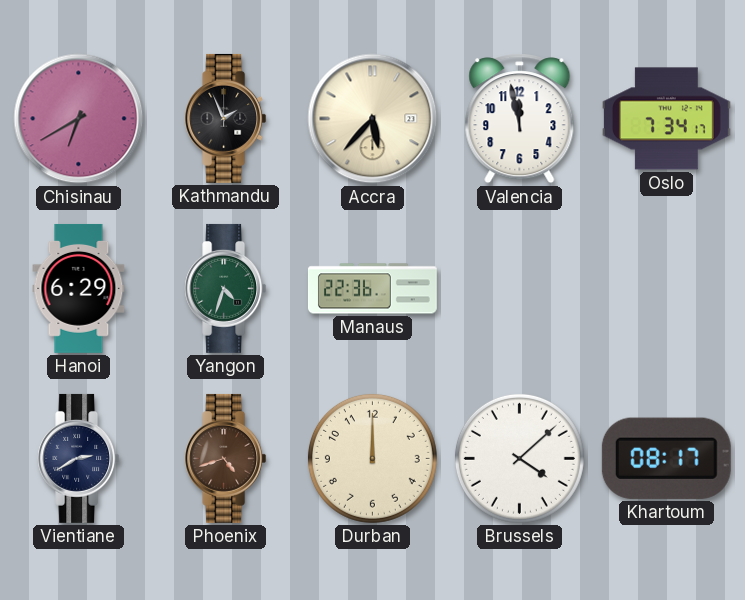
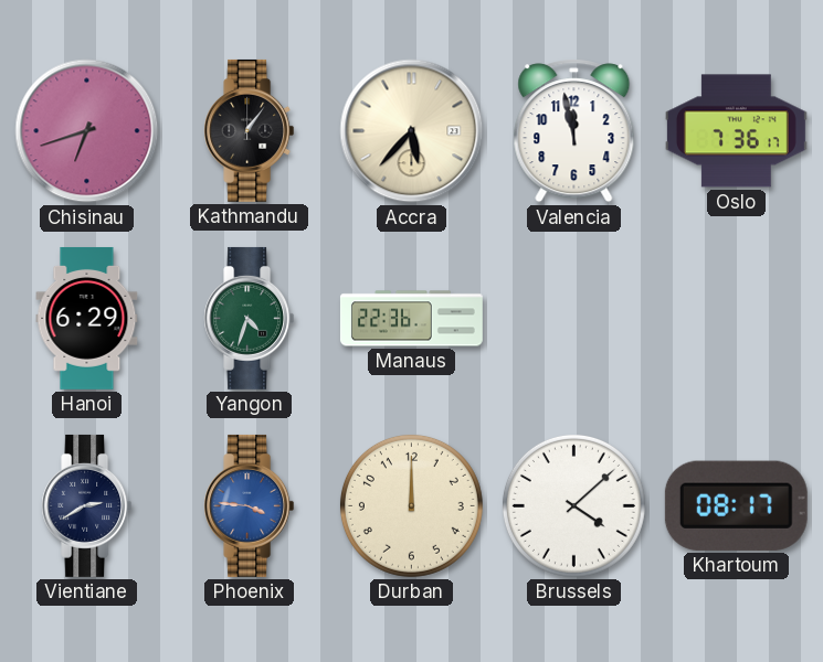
Chisinau: 6:40 -> 6:42 (87, 131)
Kathmandu: 1:56 -> 1:06 (250, 130)
Oslo: 7:34 -> 7:36 (736, 131)
Phoenix: 4:42 -> 3:46 (250, 505)
Phoenix dial: brown -> blue (250, 505)
